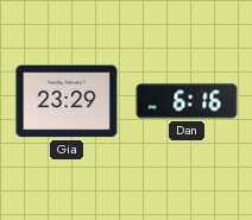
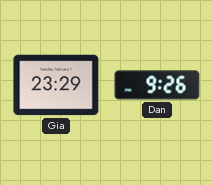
Dan: 6:16 -> 9:26 (157, 85)
